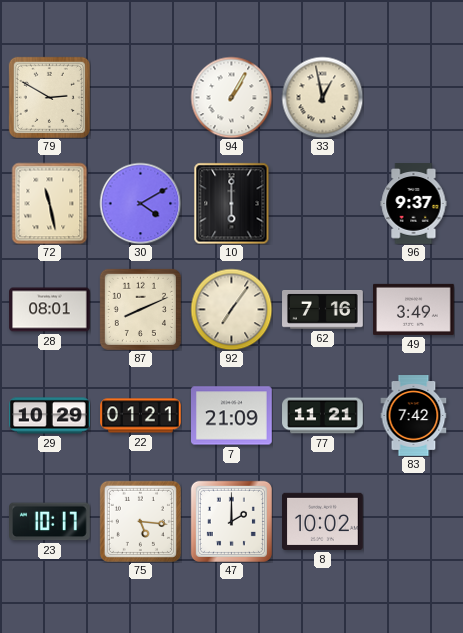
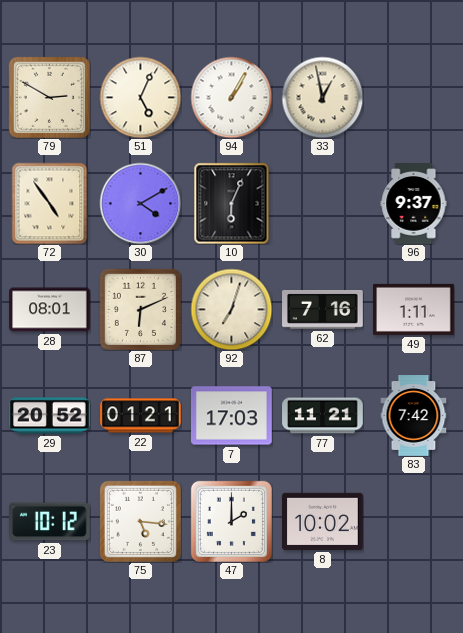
51: none -> 5:04 (140, 97)
72: 11:28 -> 4:54 (50, 203)
10: 6:00 -> 6:04 (232, 203)
87: 8:11 -> 6:11 (140, 309)
92: 7:06 -> 7:03 (231, 309)
49: 3:49 -> 1:11 (414, 309)
29: 10:29 -> 20:52 (50, 416)
7: 21:09 -> 17:03 (232, 416)
23: 10:17 -> 10:12 (50, 522)
